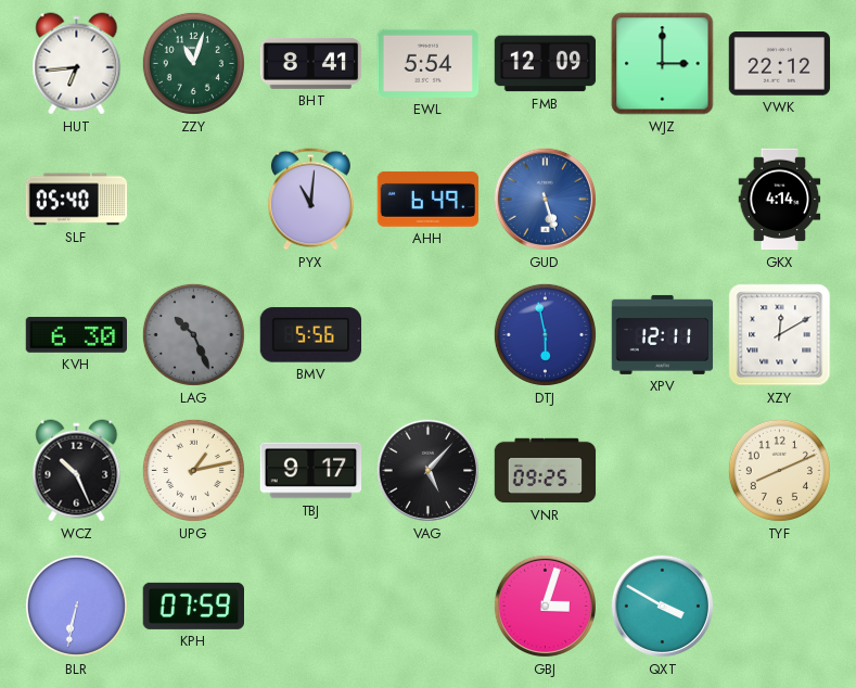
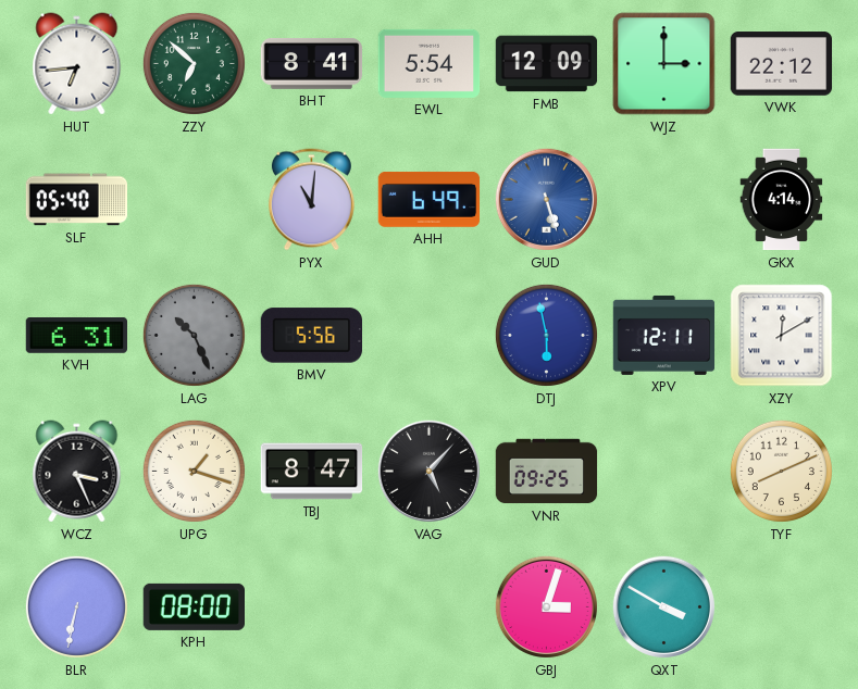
ZZY: 11:03 -> 6:52 (194, 63)
KVH: 6:30 -> 6:31 (77, 336)
WCZ: 10:26 -> 3:26 (77, 472)
UPG: 1:13 -> 1:18 (194, 471)
TBJ: 9:17 -> 8:47 (312, 472)
KPH: 07:59 -> 08:00 (194, 606)
